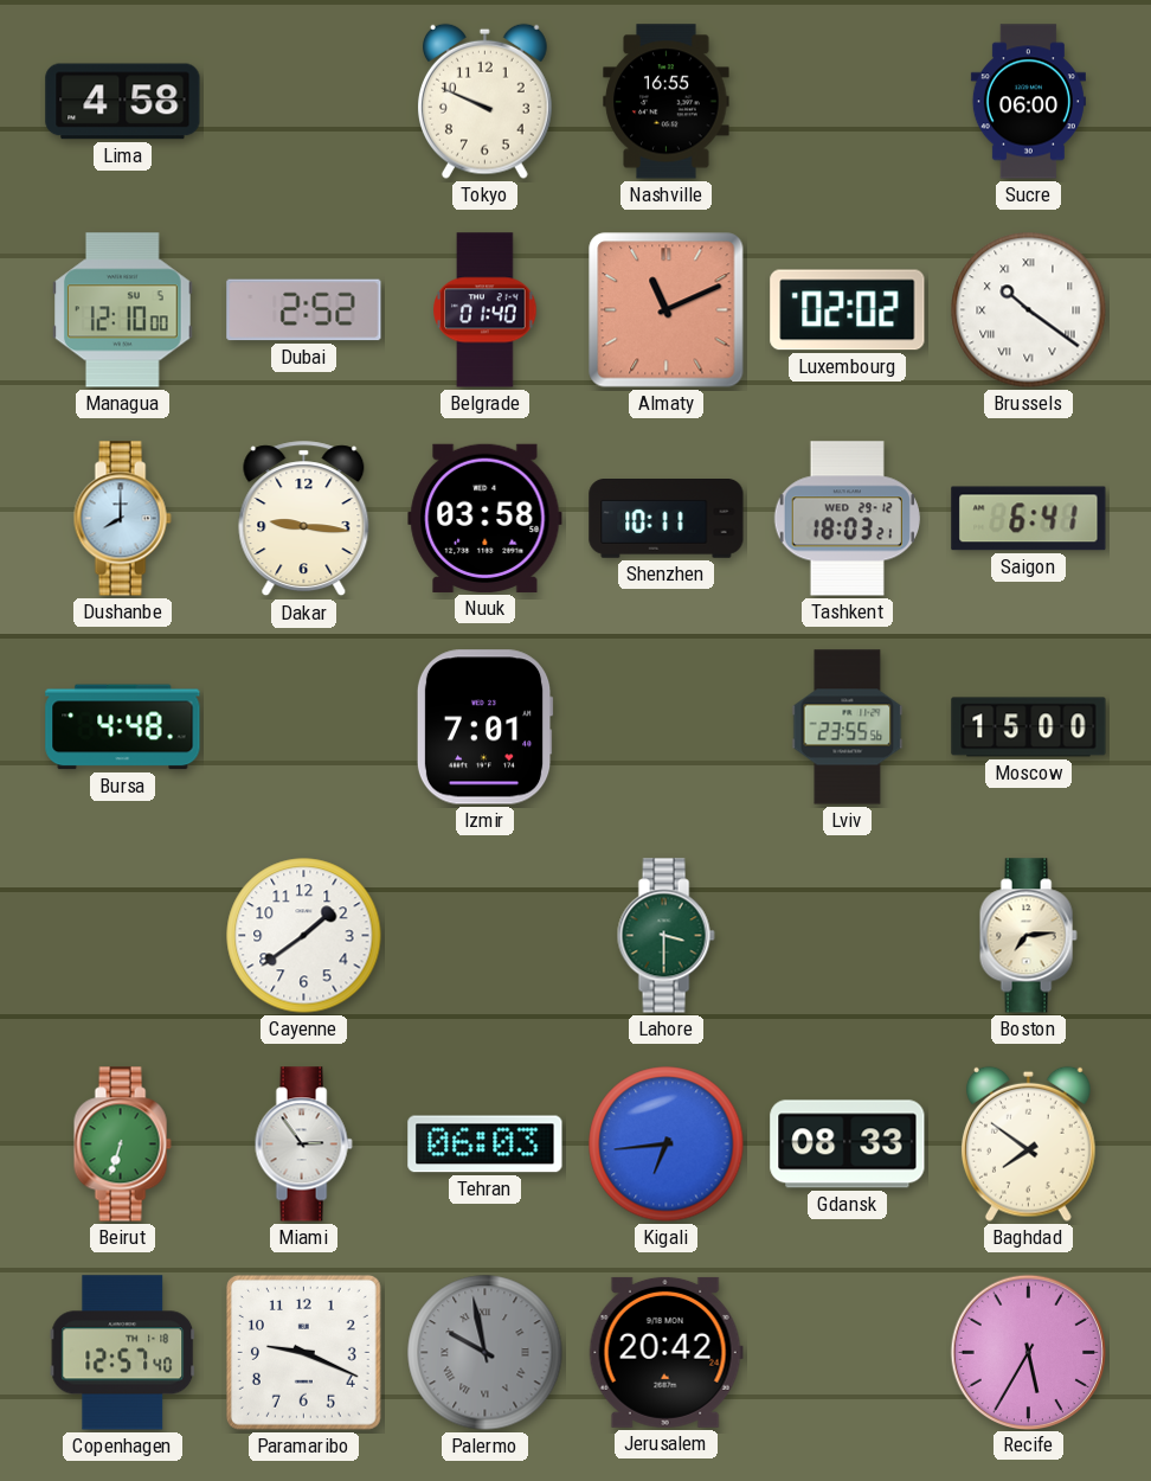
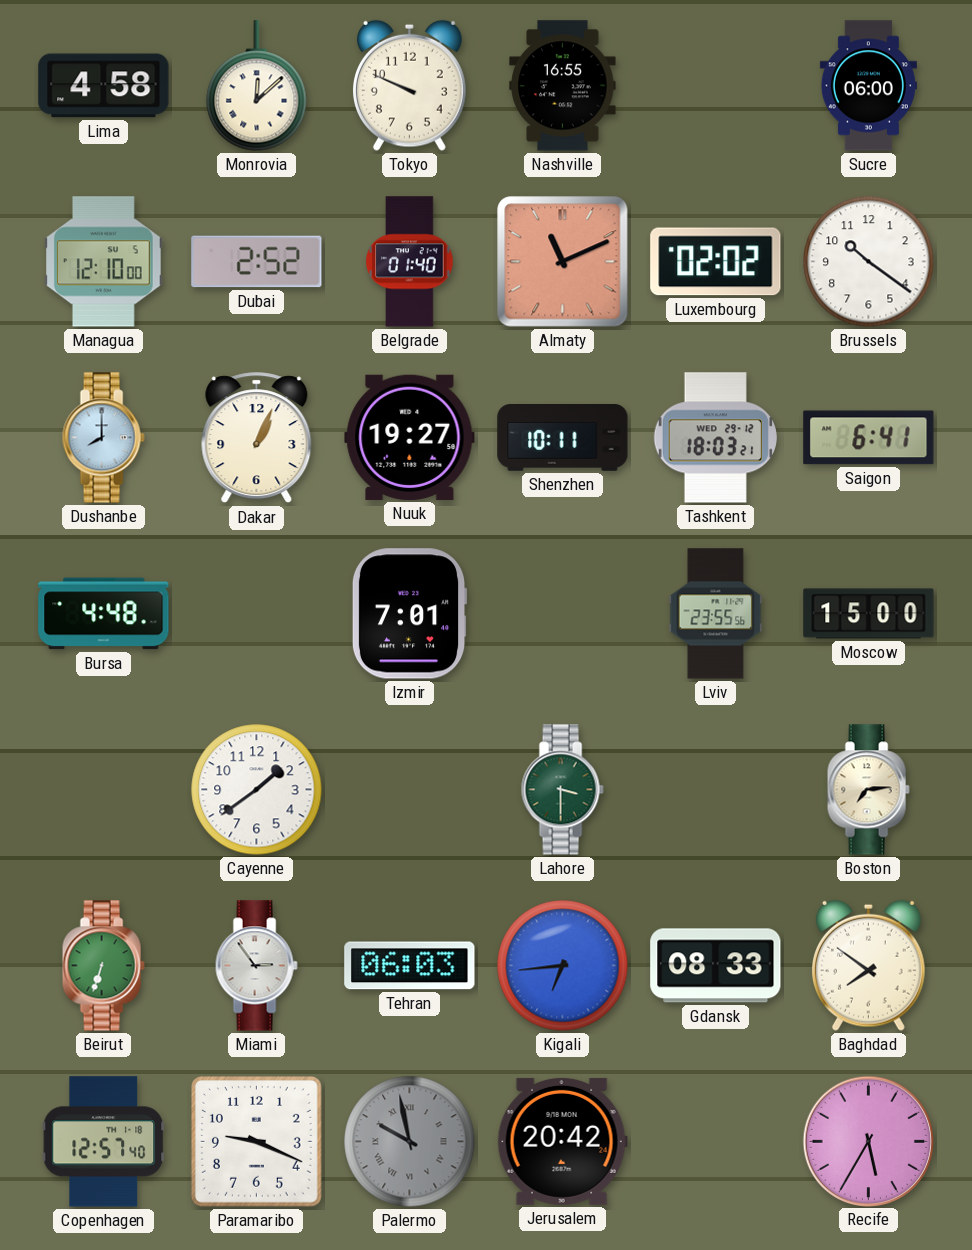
Monrovia: none -> 12:08 (257, 86)
Brussels numerals: Roman -> Arabic (869, 262)
Dakar: 9:16 -> 1:04 (257, 438)
Nuuk: 03:58 -> 19:27 (410, 437)
